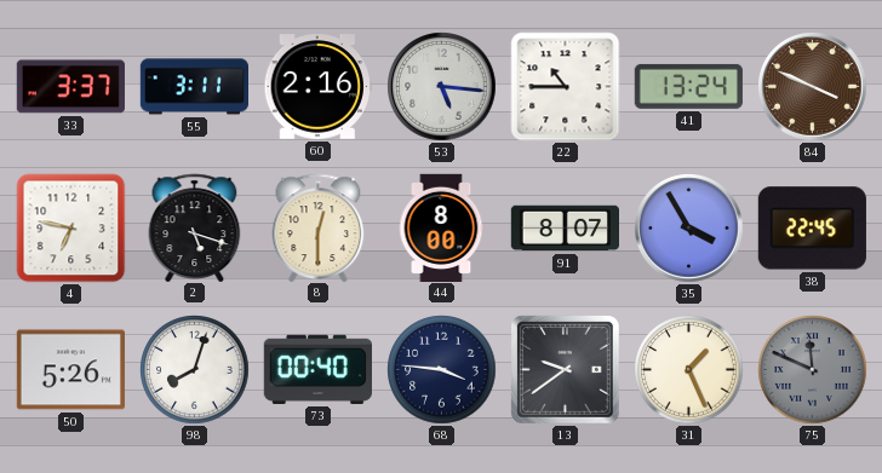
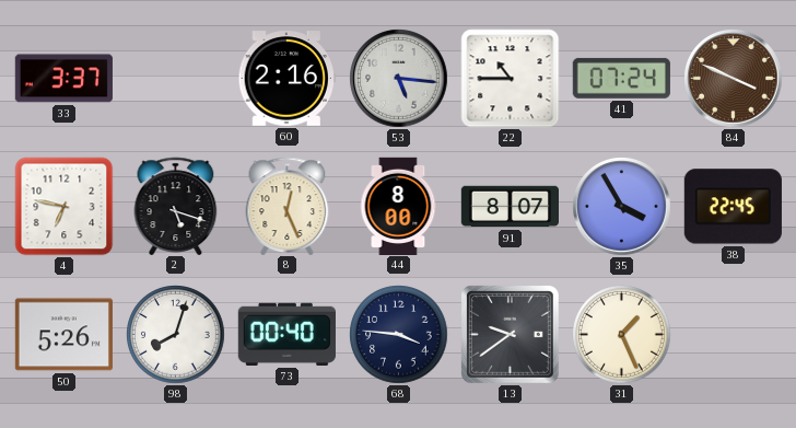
55: 3:11 -> none (194, 87)
41: 13:24 -> 07:24 (621, 78)
8: 12:30 -> 12:26 (288, 206)
75: 11:49 -> none (813, 370)
